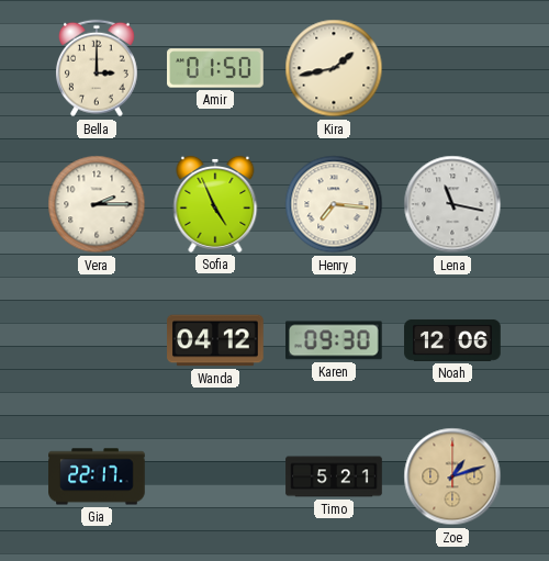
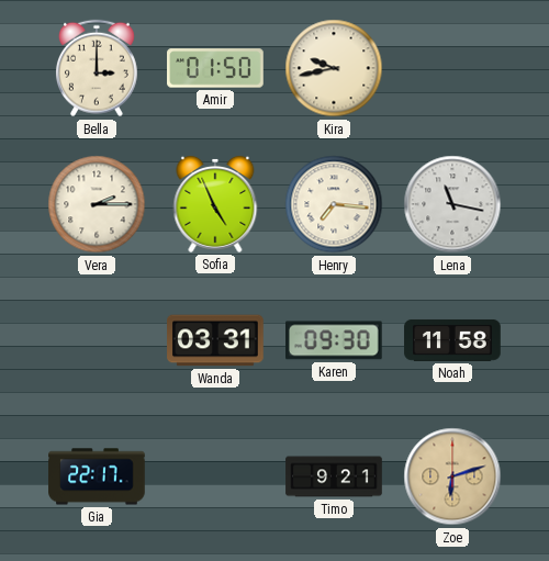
Kira: 1:43 -> 9:43 (334, 68)
Wanda: 04:12 -> 03:31 (215, 340)
Noah: 12:06 -> 11:58 (452, 340)
Timo: 5:21 -> 9:21 (334, 476)
Zoe: 1:12 -> 6:12 (452, 476)
